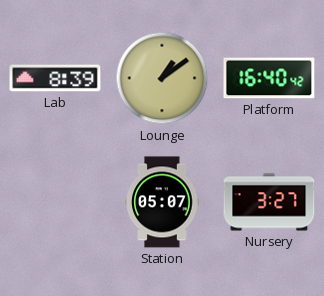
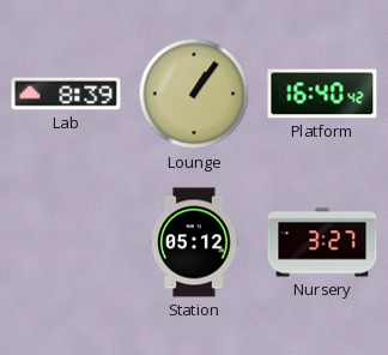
Lounge: 1:09 -> 1:06 (194, 94)
Station: 05:07 -> 05:12 (194, 242)
